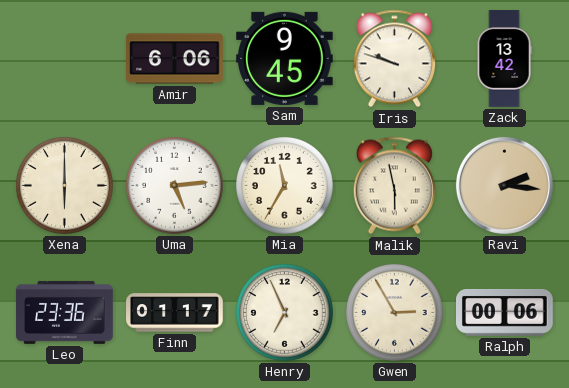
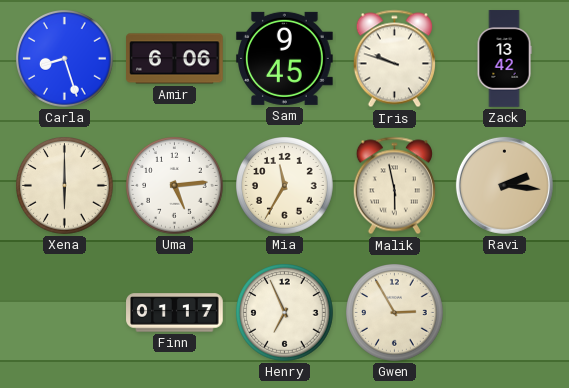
Carla: none -> 8:27 (65, 59)
Leo: 23:36 -> none (65, 312)
Ralph: 00:06 -> none (505, 313)
